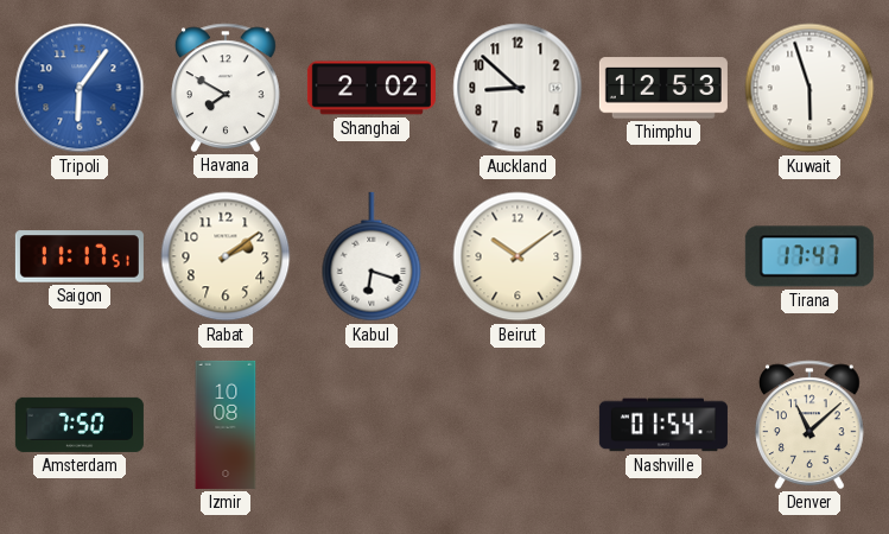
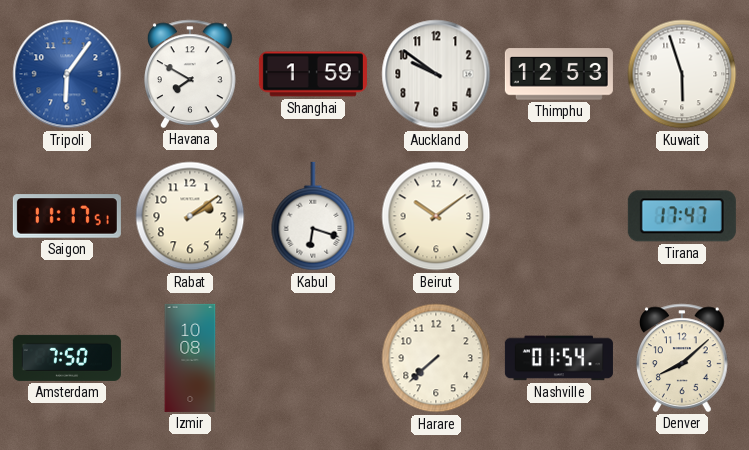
Shanghai: 2:02 -> 1:59 (313, 74)
Auckland: 8:52 -> 9:51 (436, 74)
Harare: none -> 7:38 (436, 358)
Denver: 11:08 -> 8:08 (683, 358)
